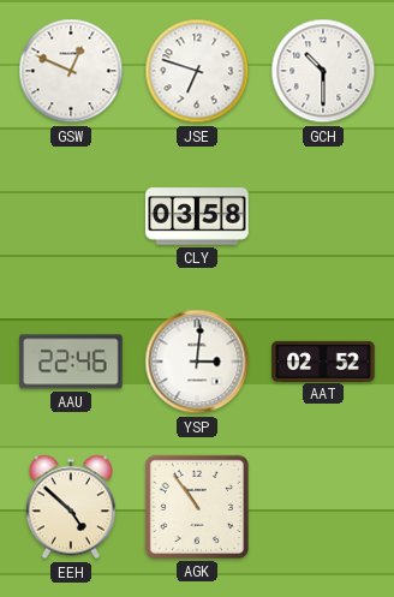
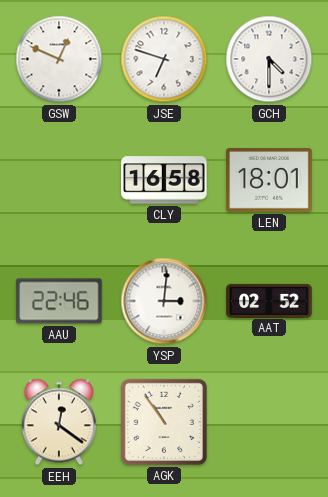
GCH: 10:30 -> 4:30 (269, 59)
CLY: 03:58 -> 16:58 (164, 180)
LEN: none -> 18:01 (269, 181)
EEH: 4:52 -> 12:21 (59, 422)
